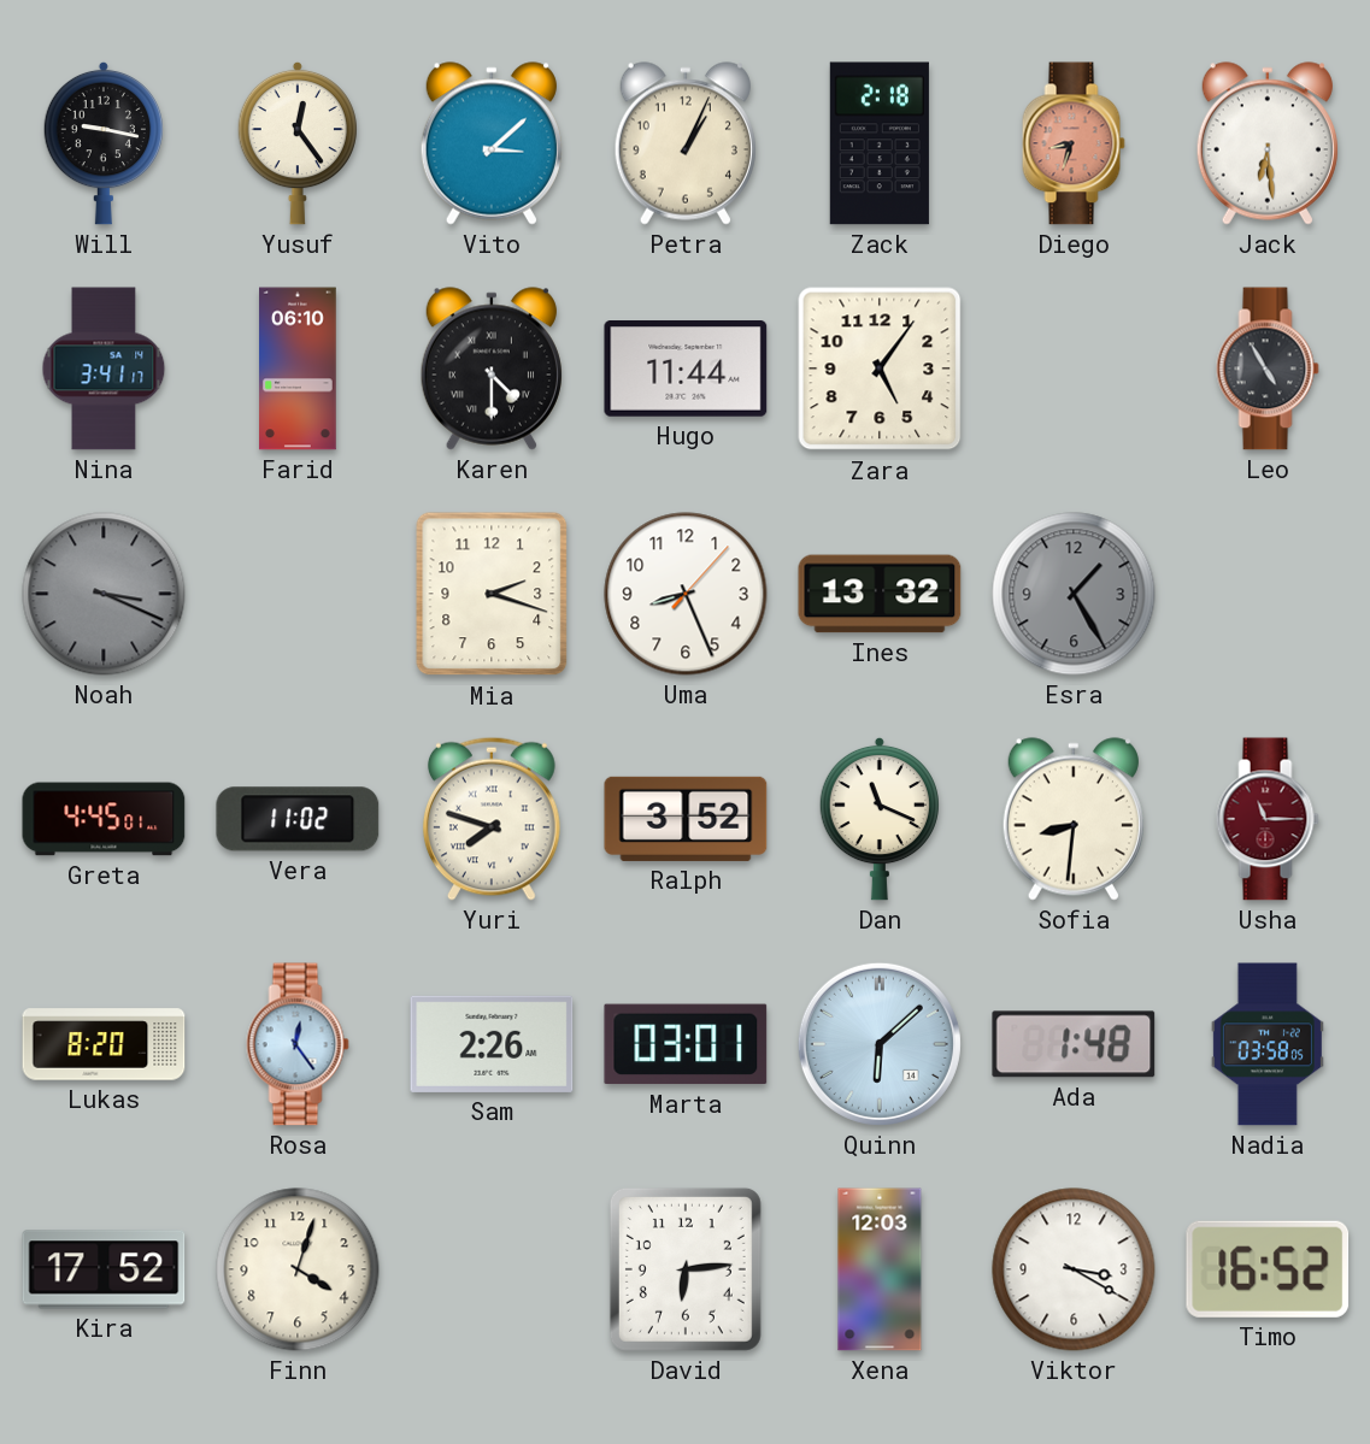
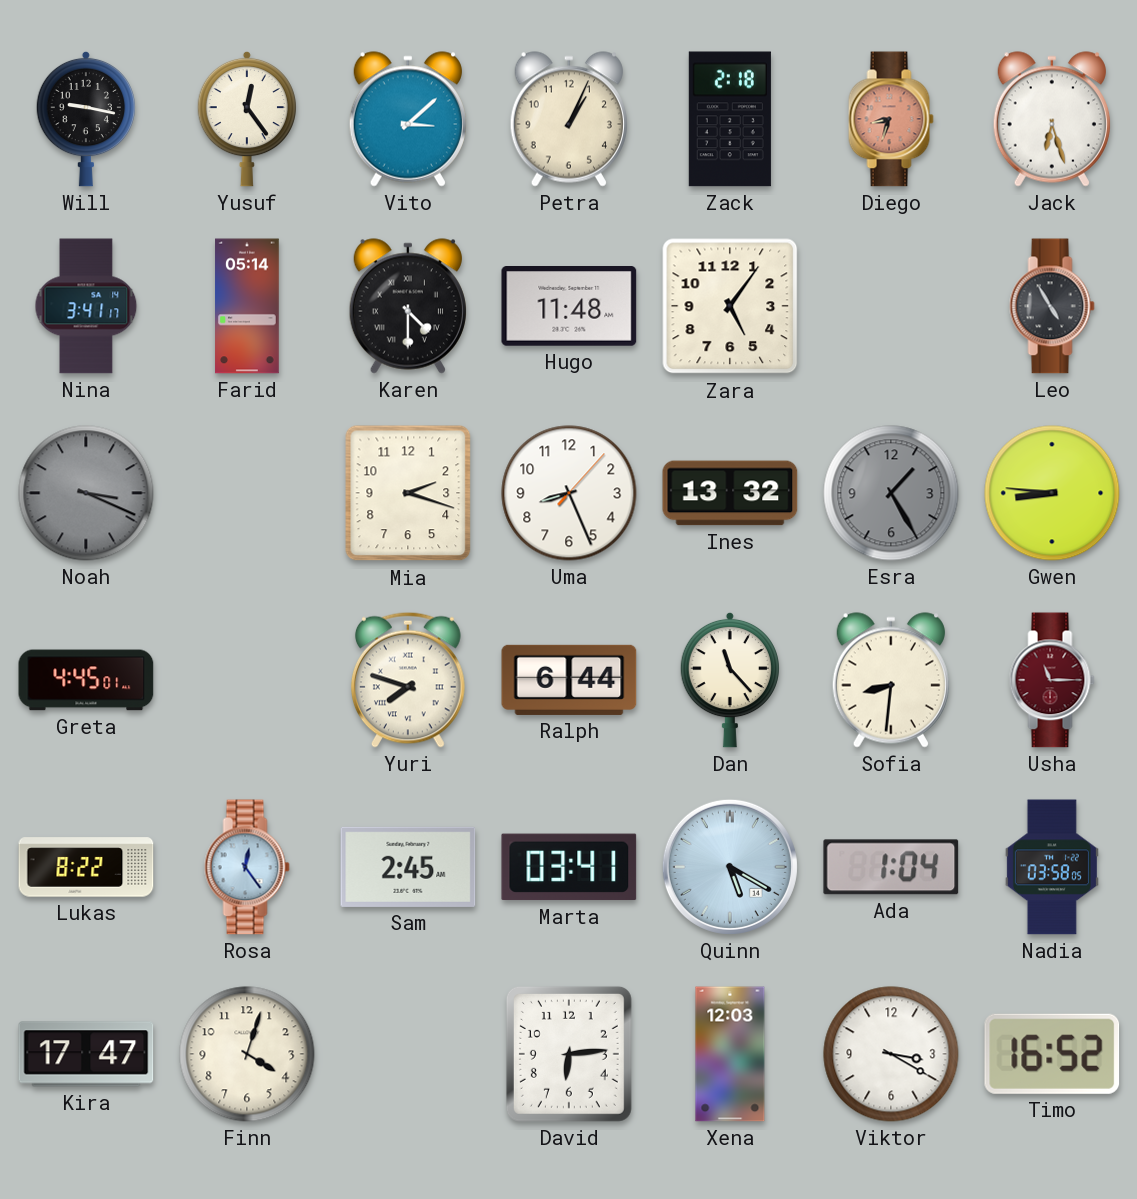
Jack: 6:29 -> 6:27 (1052, 119)
Farid: 06:10 -> 05:14 (247, 306)
Hugo: 11:44 -> 11:48 (569, 307)
Gwen: none -> 8:46 (1052, 493)
Vera: 11:02 -> none (298, 819)
Ralph: 3:52 -> 6:44 (569, 680)
Dan: 11:19 -> 11:23 (730, 680)
Lukas: 8:20 -> 8:22 (86, 867)
Sam: 2:26 -> 2:45 (408, 867)
Marta: 03:01 -> 03:41 (569, 867)
Quinn: 6:08 -> 5:20 (730, 867)
Ada: 1:48 -> 1:04 (891, 867)
Kira: 17:52 -> 17:47 (86, 1054)
